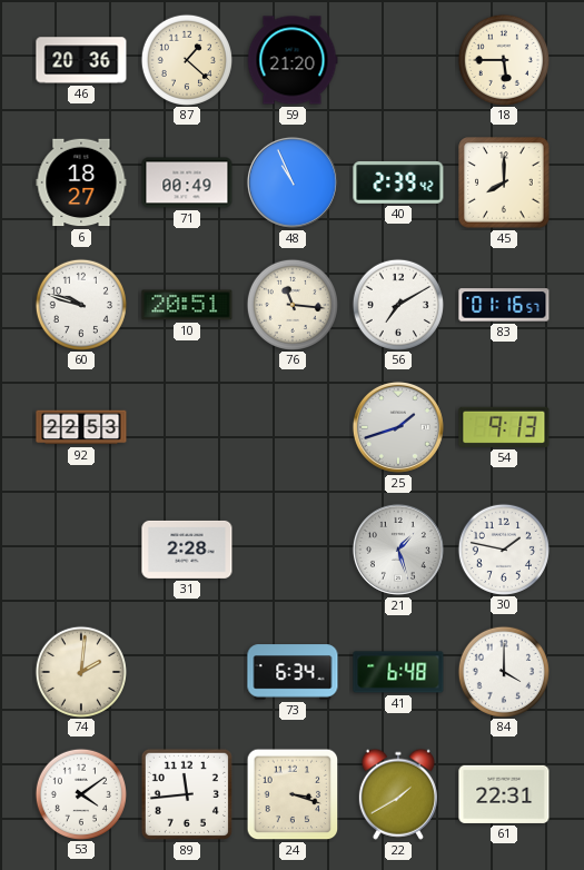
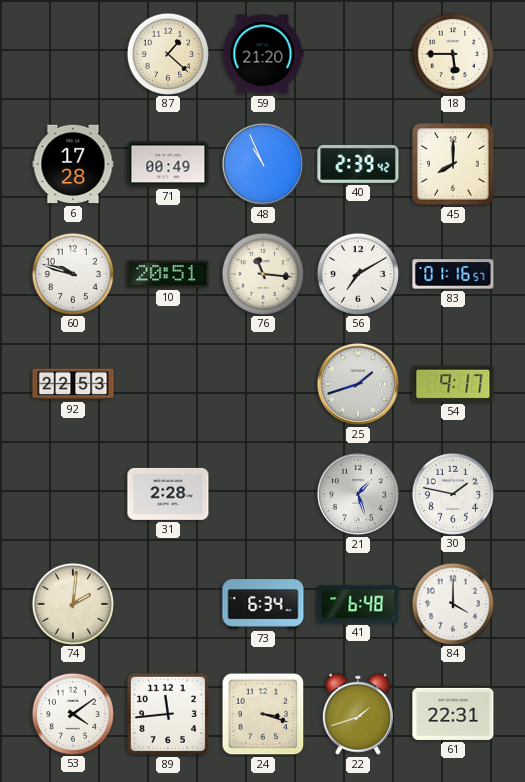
46: 20:36 -> none (81, 60)
6: 18:27 -> 17:28 (73, 164)
54: 9:13 -> 9:17 (453, 384)
22: 1:40 -> 1:42 (358, 714)
